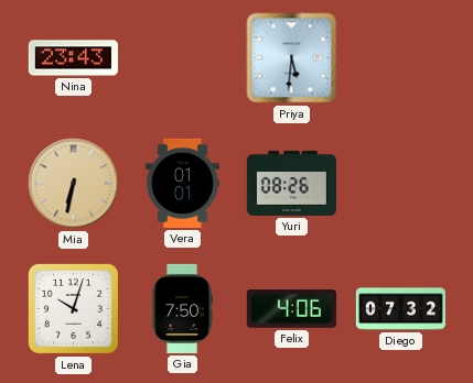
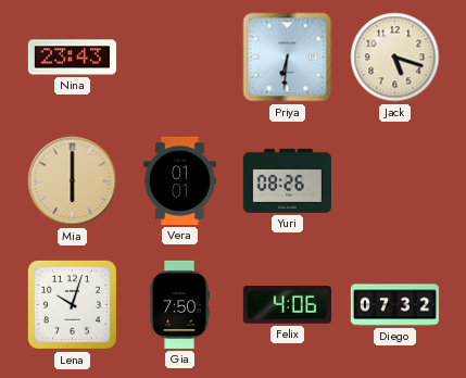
Priya: 5:31 -> 6:31 (288, 58)
Jack: none -> 5:18 (395, 58)
Mia: 6:32 -> 6:00 (73, 181)
